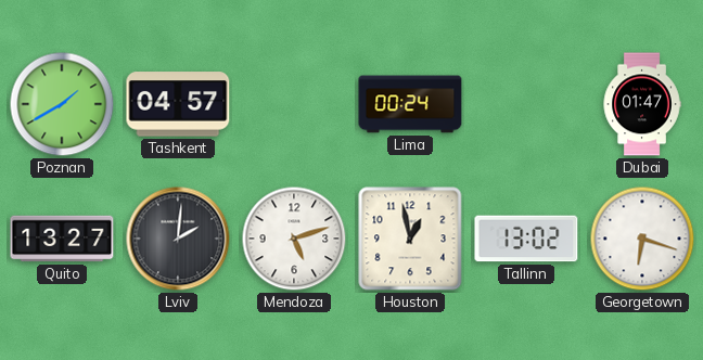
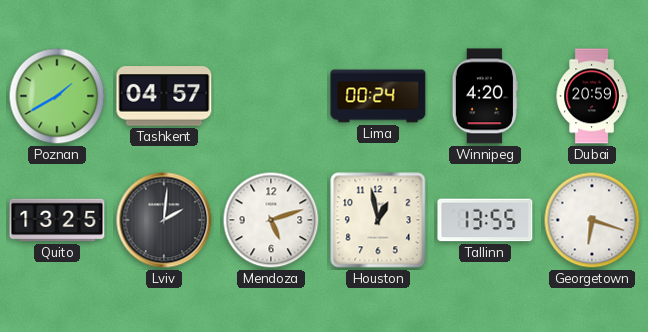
Winnipeg: none -> 4:20 (485, 96)
Dubai: 01:47 -> 20:59 (592, 96)
Quito: 13:27 -> 13:25 (57, 220)
Tallinn: 13:02 -> 13:55 (485, 220)
